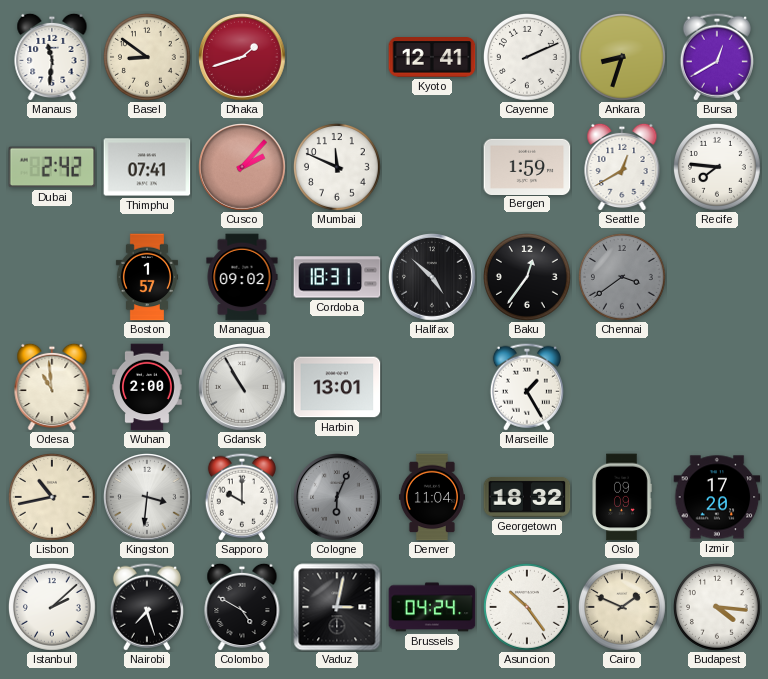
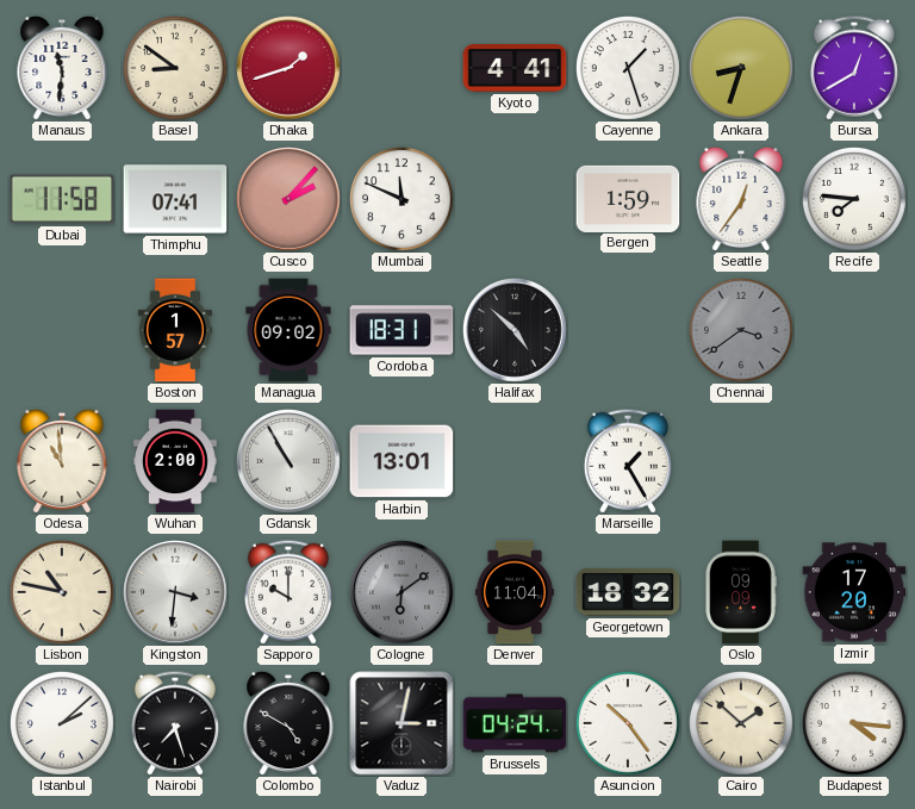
Kyoto: 12:41 -> 4:41 (515, 68)
Cayenne: 2:11 -> 1:27 (628, 68)
Dubai: 2:42 -> 11:58 (62, 199)
Seattle: 12:40 -> 12:36 (741, 199)
Baku: 12:36 -> none (527, 277)
Lisbon: 10:43 -> 10:47 (62, 592)
Cologne: 6:04 -> 6:09 (403, 593)
Cairo: 1:49 -> 1:52 (741, 723)
